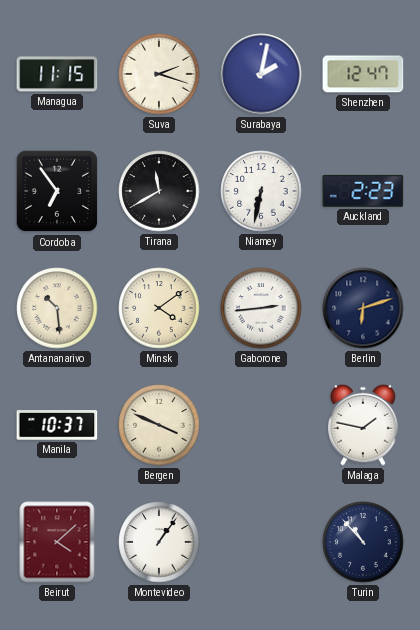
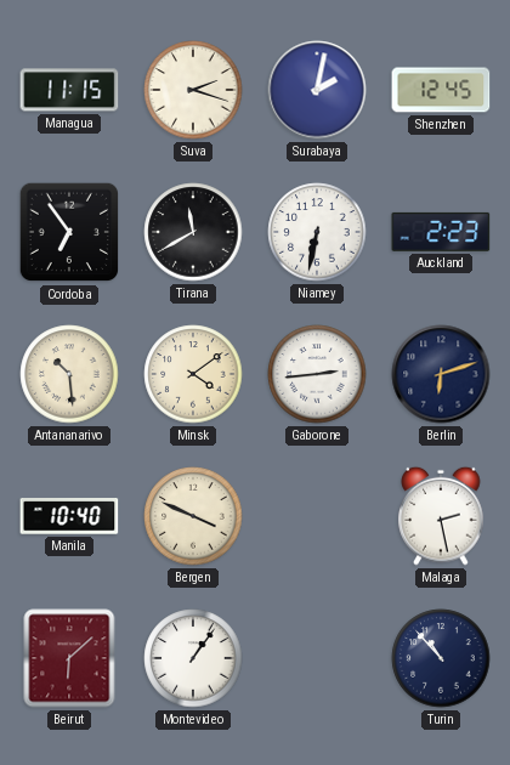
Shenzhen: 12:47 -> 12:45 (441, 90)
Manila: 10:37 -> 10:40 (69, 516)
Malaga: 1:47 -> 2:28 (441, 516)
Beirut: 4:08 -> 6:08 (69, 658)
